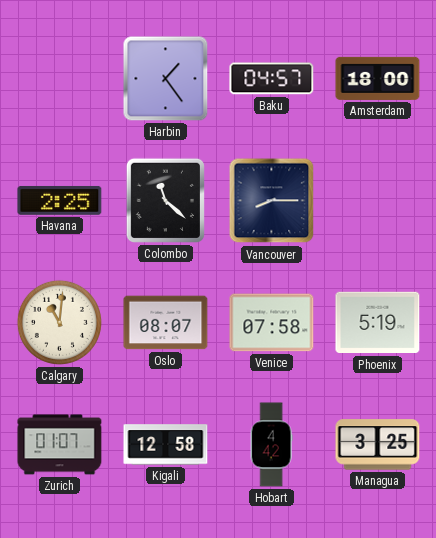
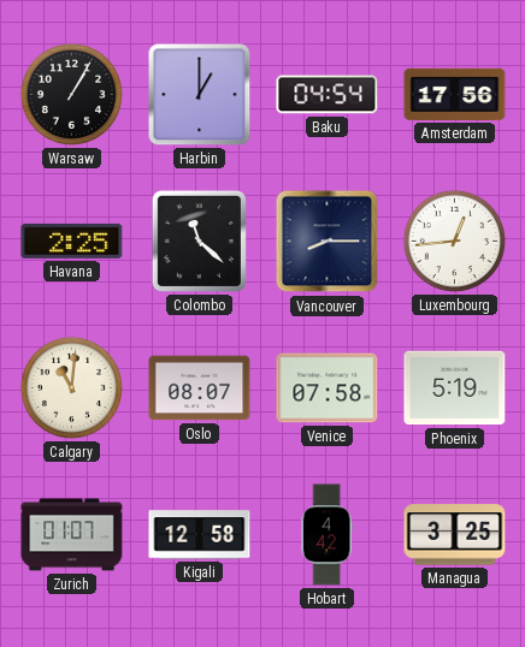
Warsaw: none -> 1:05 (71, 94)
Harbin: 1:24 -> 1:00 (200, 95)
Baku: 04:57 -> 04:54 (328, 95)
Amsterdam: 18:00 -> 17:56 (455, 94)
Luxembourg: none -> 12:44 (454, 241)
